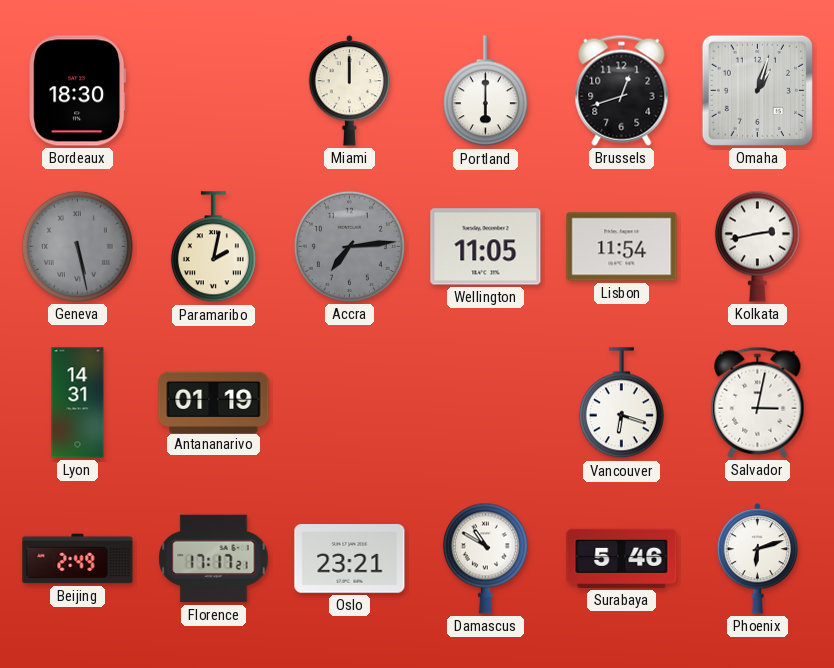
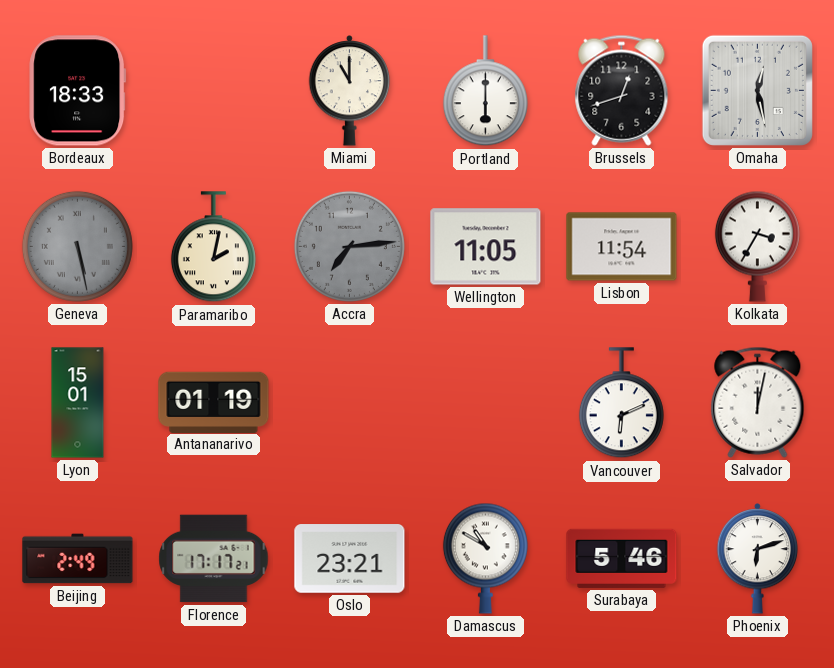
Bordeaux: 18:30 -> 18:33 (78, 91)
Miami: 12:00 -> 11:00 (350, 91)
Omaha: 1:03 -> 12:28 (757, 90)
Kolkata: 2:43 -> 3:35 (757, 246)
Lyon: 14:31 -> 15:01 (78, 403)
Vancouver: 6:18 -> 6:11 (621, 403)
Salvador: 3:02 -> 12:02 (758, 402)
